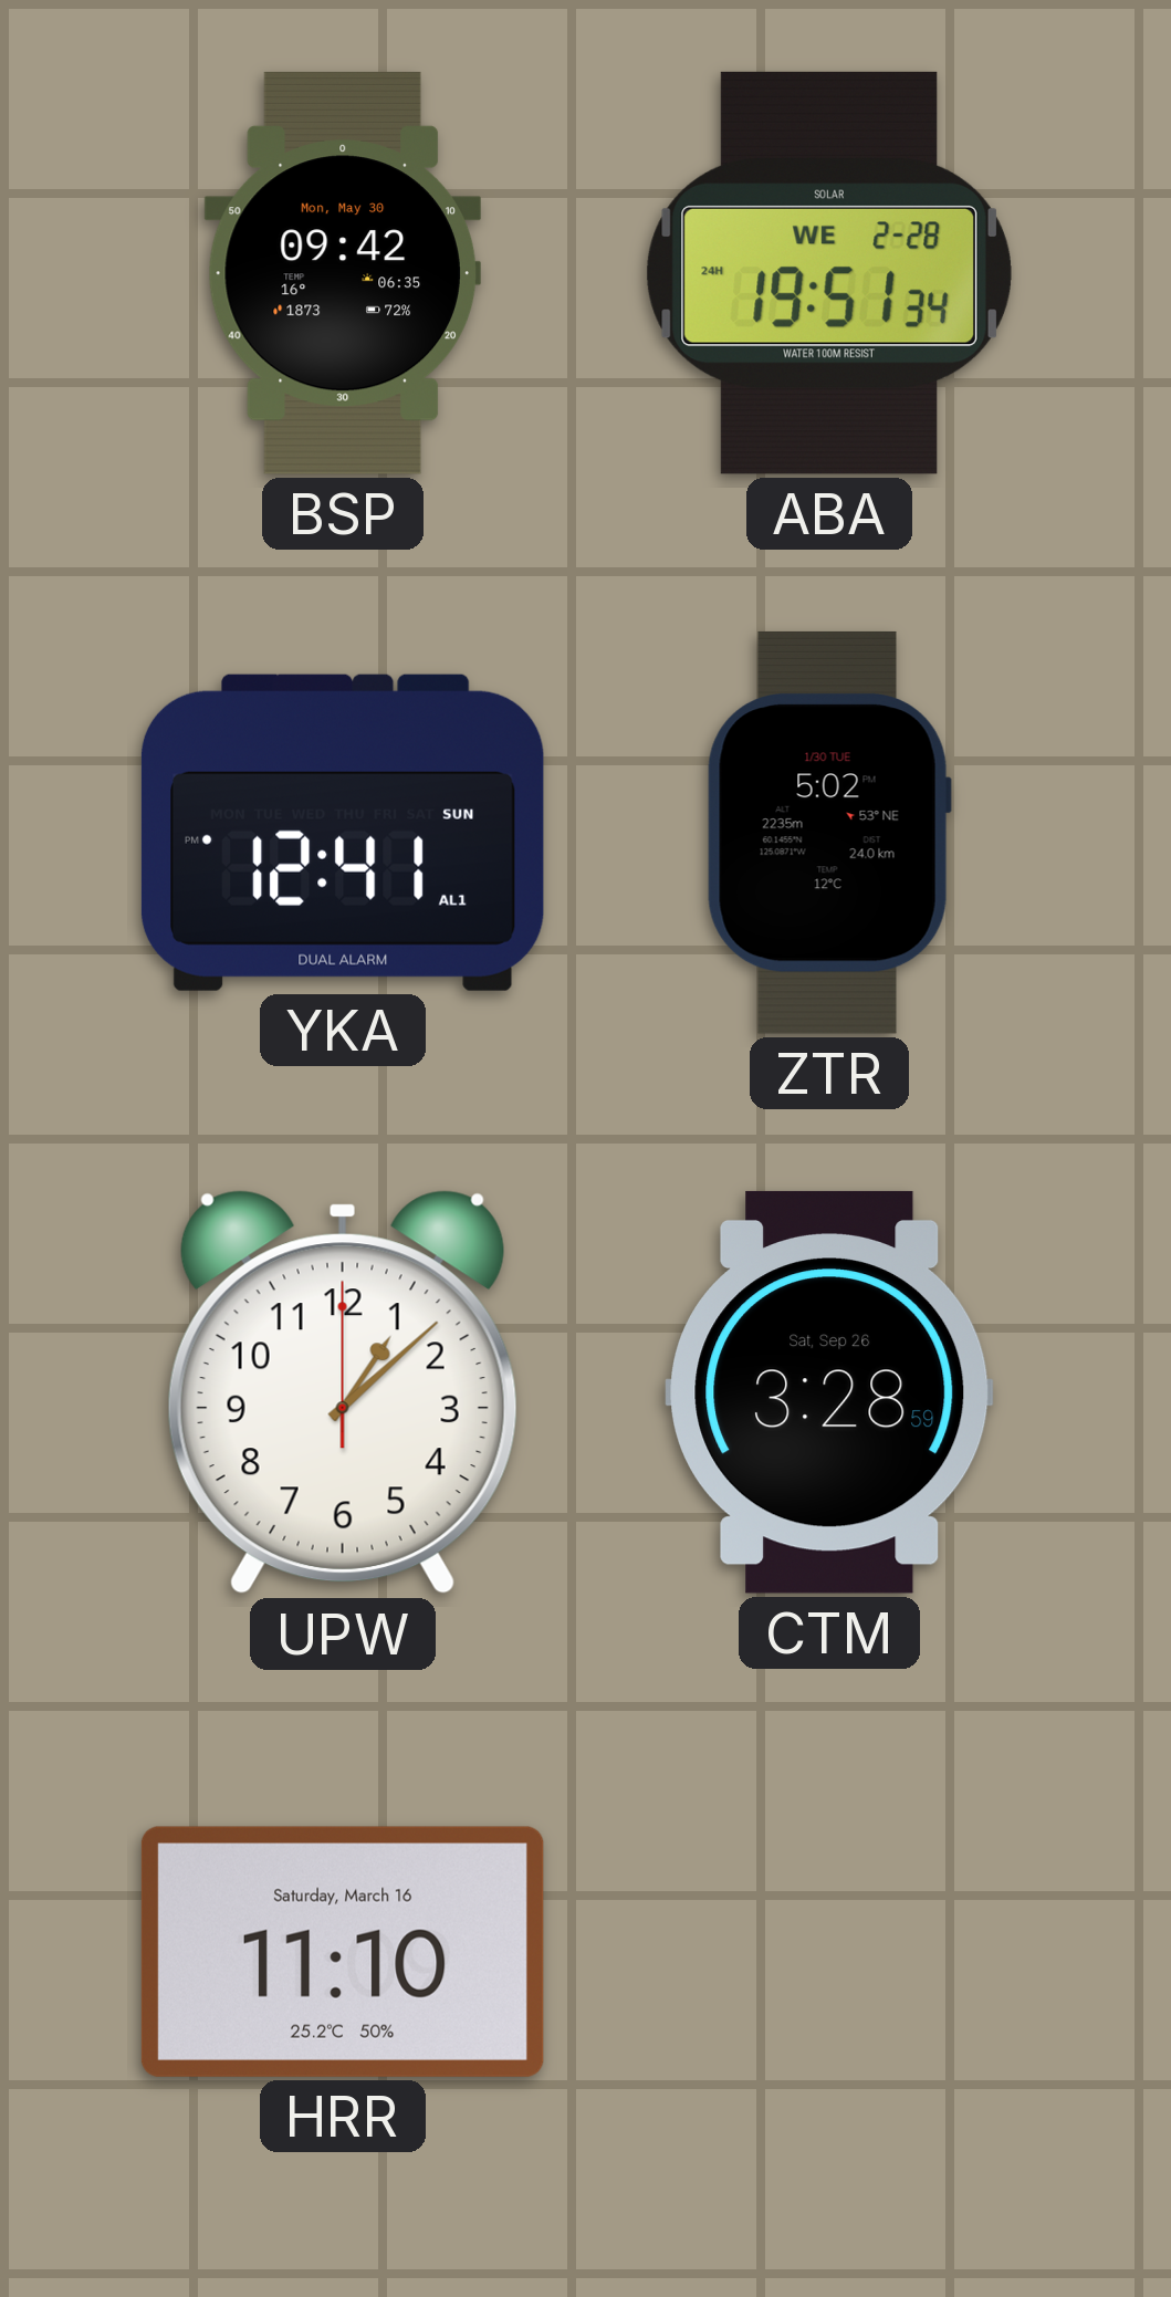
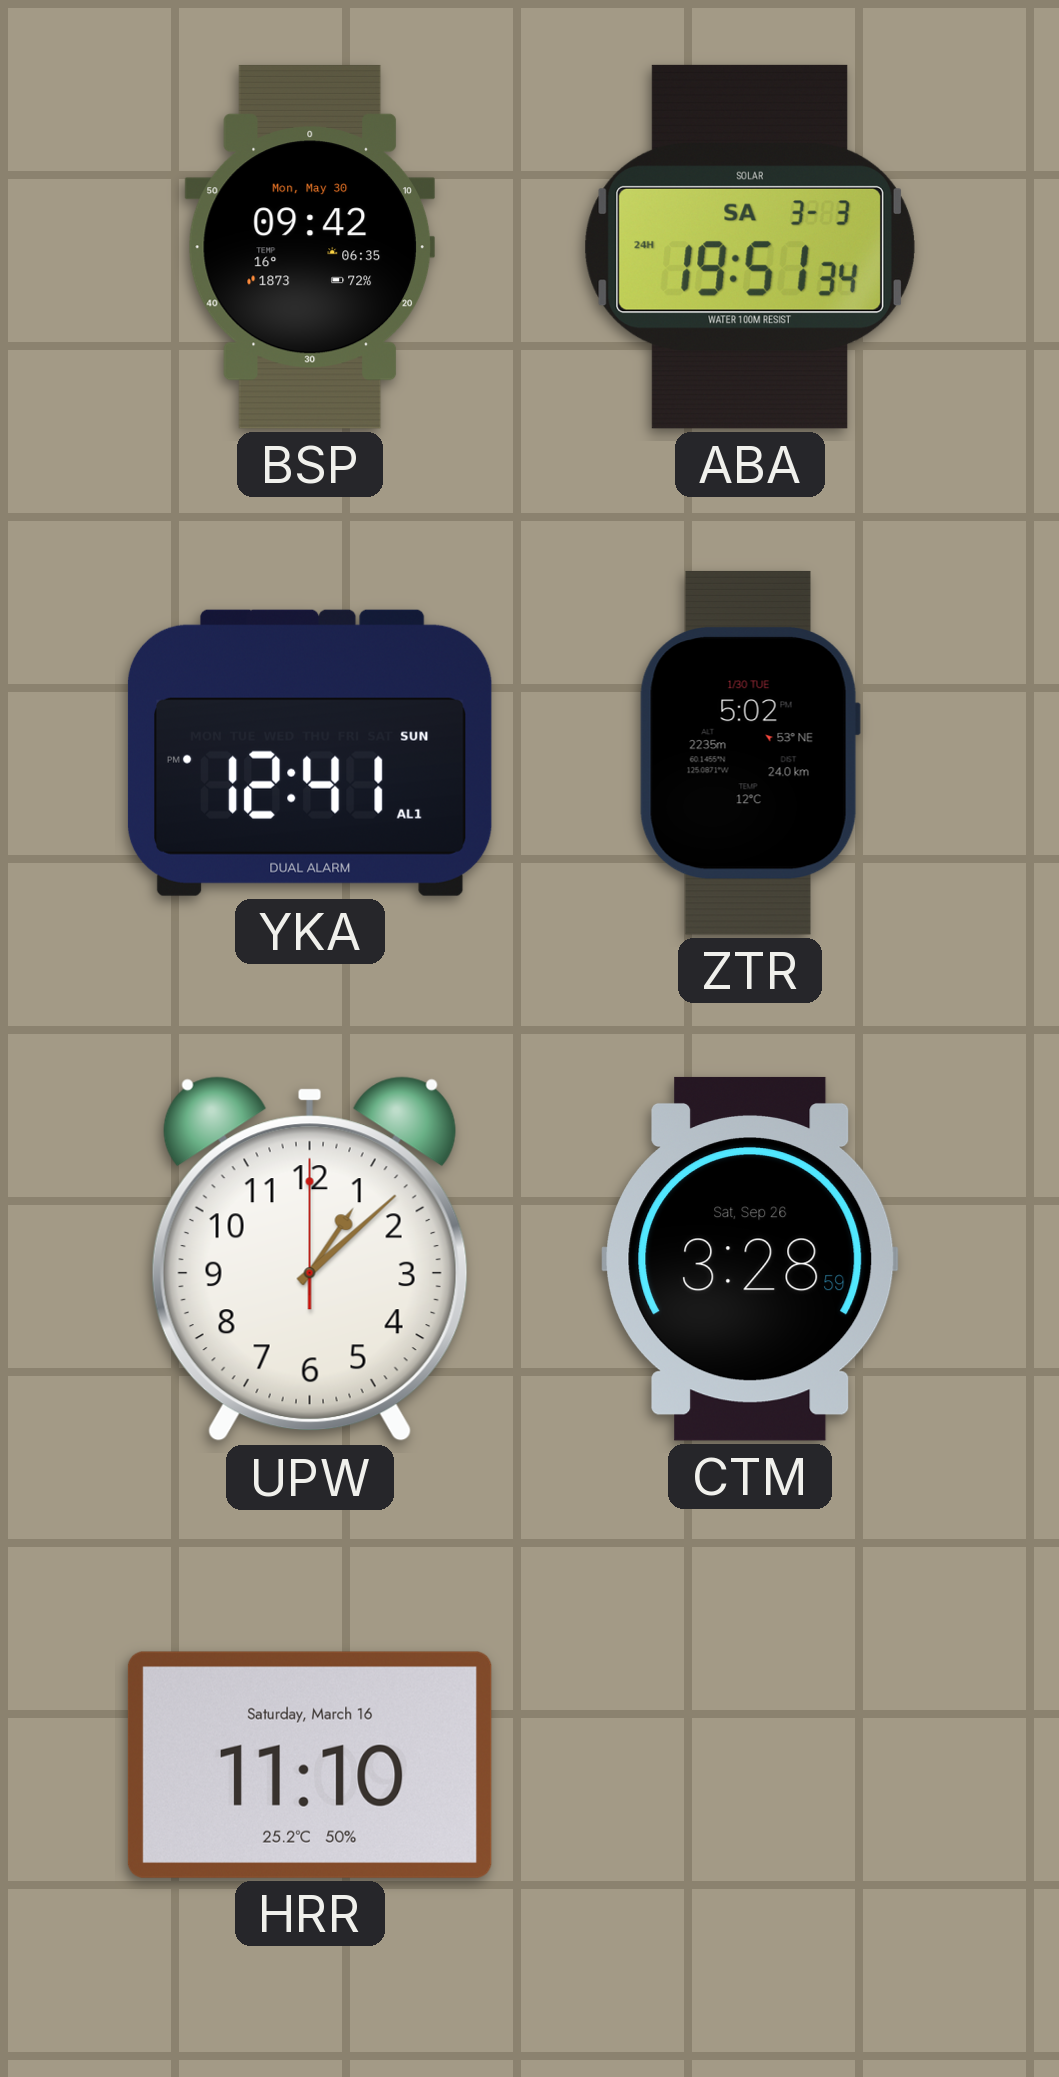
ABA date: WE 2-28 -> SA 3-3 (750, 247)
